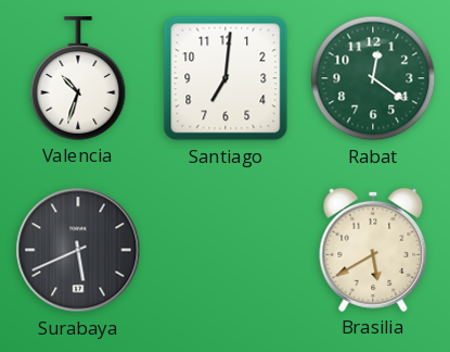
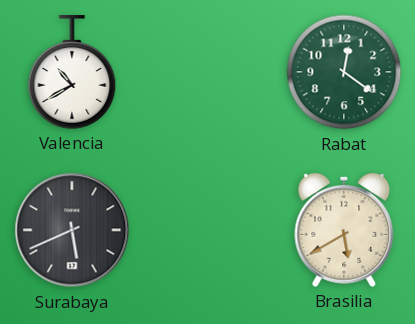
Valencia: 10:33 -> 10:40 (72, 72)
Santiago: 7:01 -> none (226, 78)
